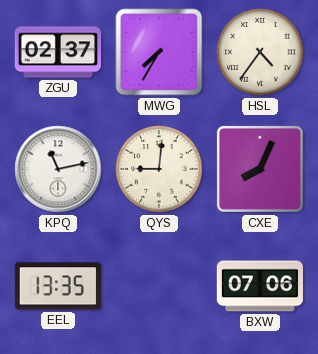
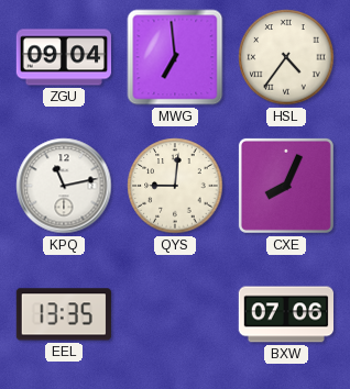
ZGU: 02:37 -> 09:04 (63, 57)
MWG: 7:35 -> 6:59 (175, 57)
